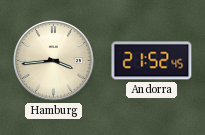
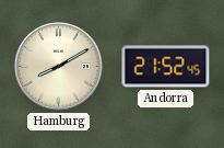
Hamburg: 3:44 -> 8:10 (59, 67)
